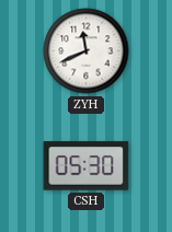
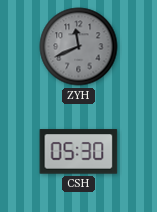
ZYH dial: white -> grey (79, 47)
